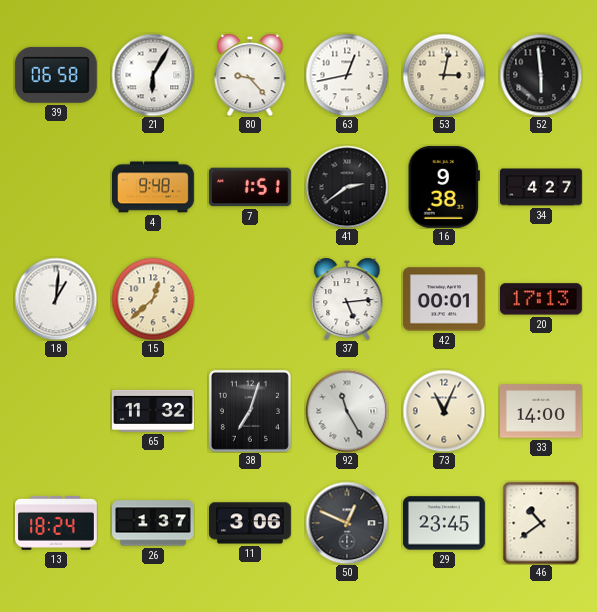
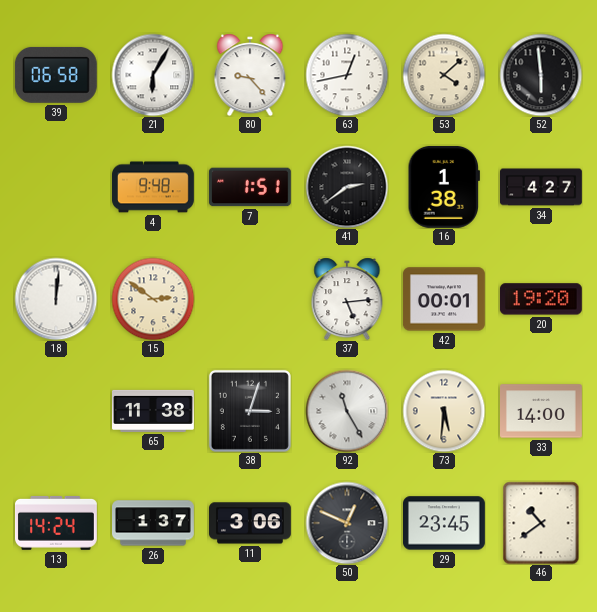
53: 3:02 -> 4:08 (444, 75)
16: 9:38 -> 1:38 (444, 187)
18: 1:01 -> 12:01 (56, 299)
15: 12:38 -> 2:51 (153, 299)
20: 17:13 -> 19:20 (541, 299)
65: 11:32 -> 11:38 (154, 411)
38: 7:03 -> 3:03 (250, 411)
73: 11:04 -> 5:31 (444, 411)
13: 18:24 -> 14:24 (57, 523)
